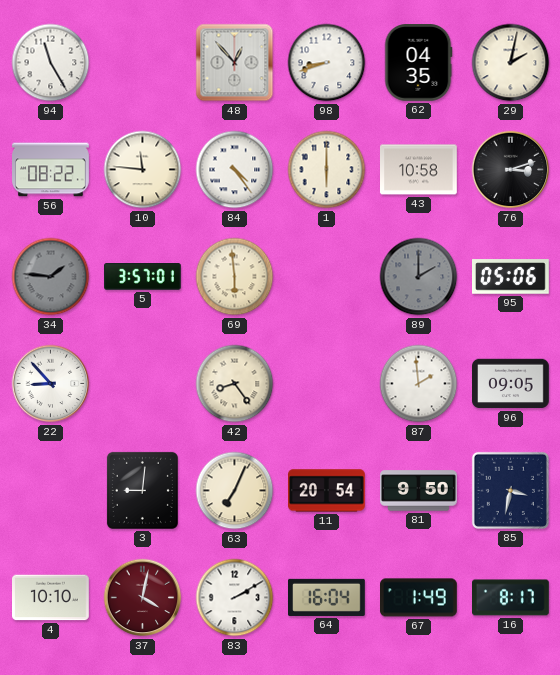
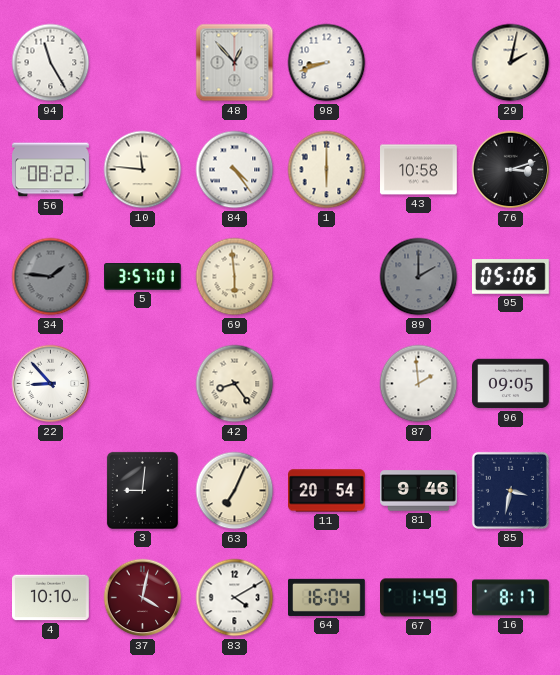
62: 04:35 -> none (418, 63)
81: 9:50 -> 9:46 (419, 491)
83: 2:10 -> 4:10 (235, 598)
